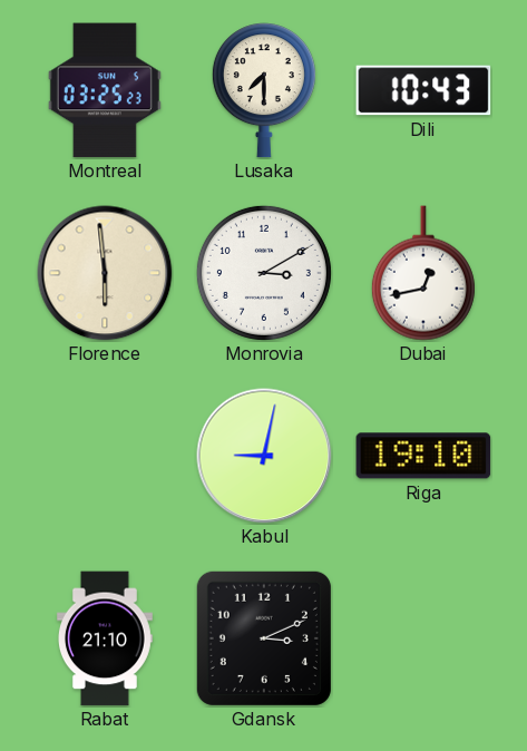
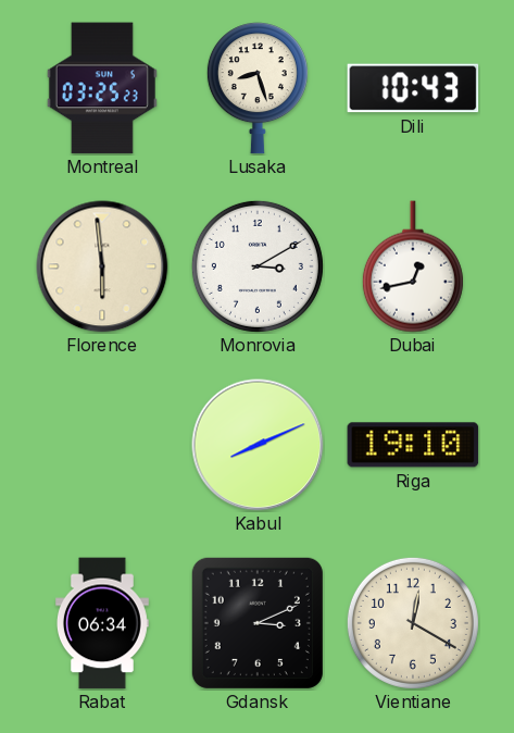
Lusaka: 7:30 -> 8:27 (258, 88)
Kabul: 9:02 -> 8:11 (258, 445)
Rabat: 21:10 -> 06:34 (102, 623)
Vientiane: none -> 12:20 (413, 623)
